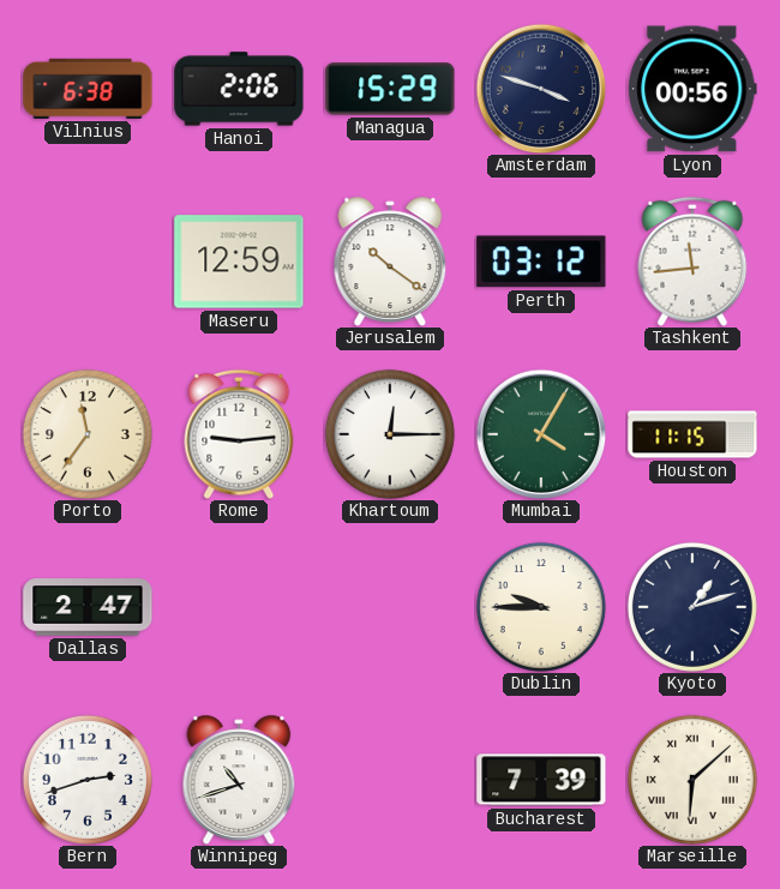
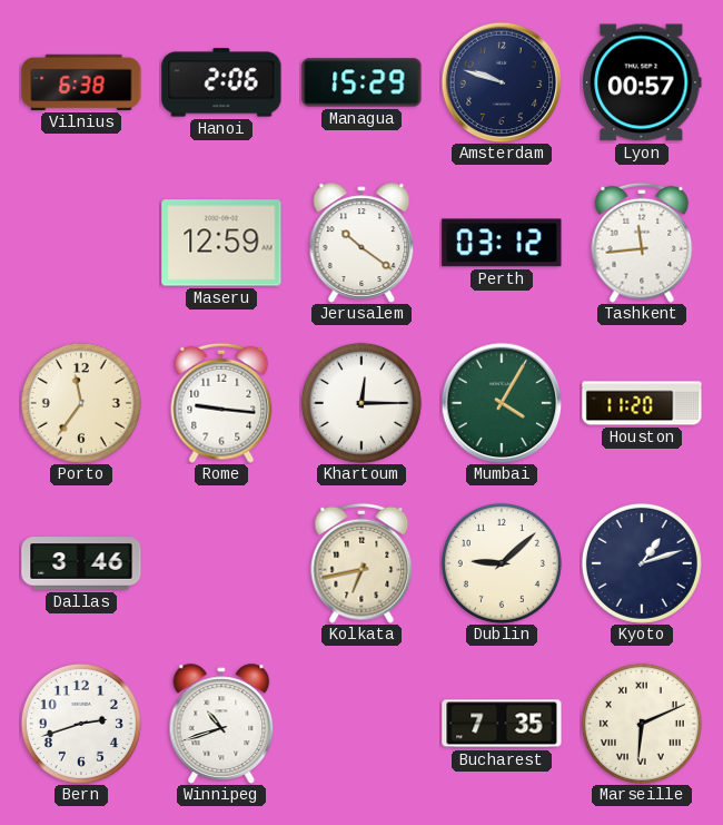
Amsterdam: 3:48 -> 9:48 (502, 82)
Lyon: 00:56 -> 00:57 (642, 82)
Rome: 9:14 -> 9:16 (221, 403)
Houston: 11:15 -> 11:20 (642, 403)
Dallas: 2:47 -> 3:46 (81, 563)
Kolkata: none -> 6:43 (361, 563)
Dublin: 9:45 -> 9:08 (502, 563)
Bucharest: 7:39 -> 7:35 (502, 724)
Marseille: 6:08 -> 6:11 (642, 724)
